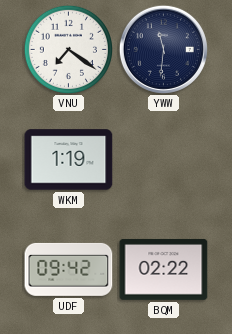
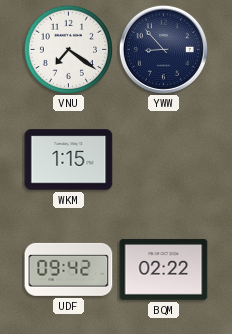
YWW: 11:31 -> 8:53 (163, 49)
WKM: 1:19 -> 1:15 (69, 160)
